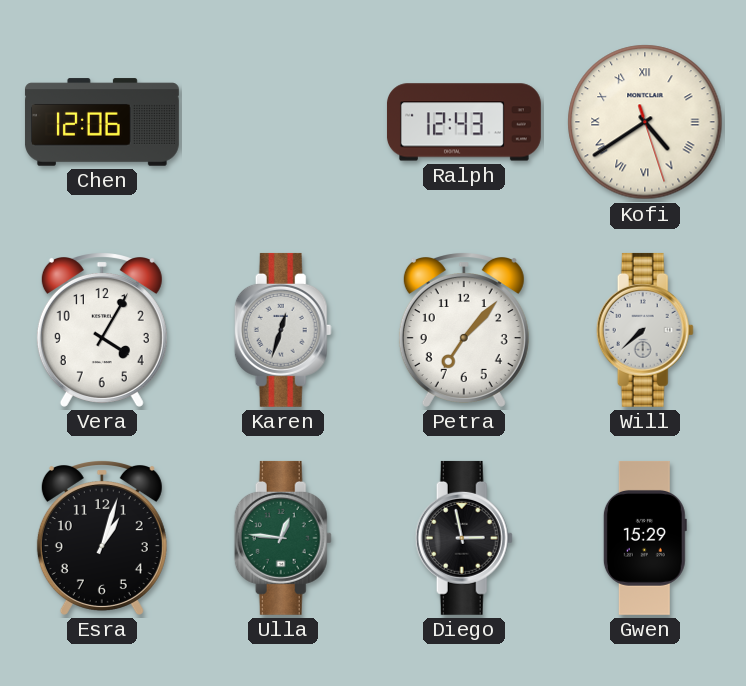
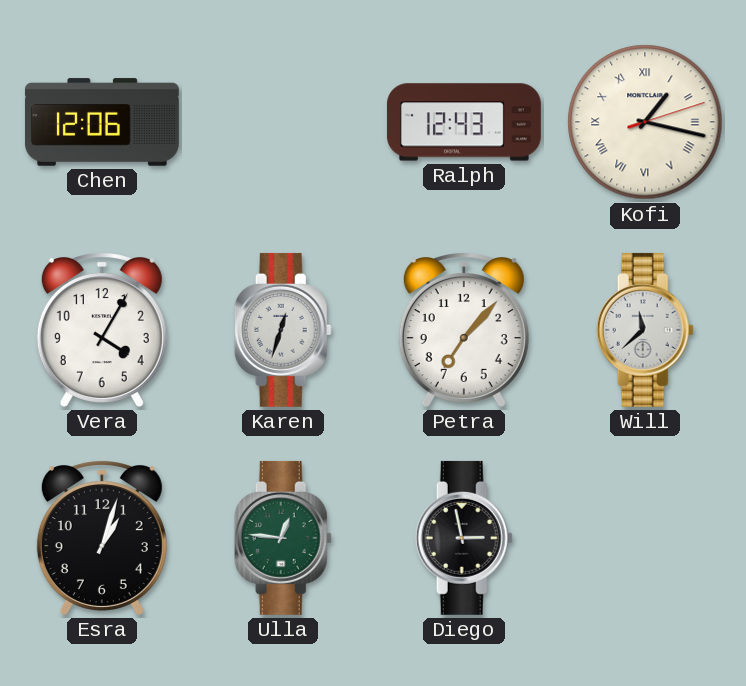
Kofi: 4:39 -> 1:17 (645, 122)
Will: 7:38 -> 11:38 (645, 330)
Gwen: 15:29 -> none (645, 538)
